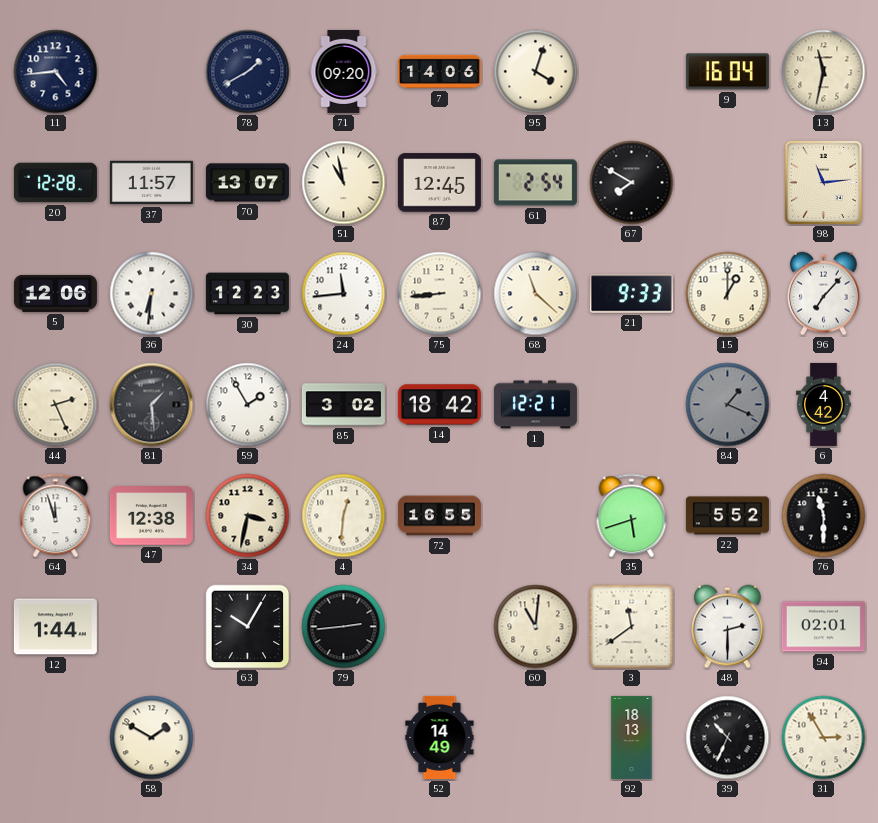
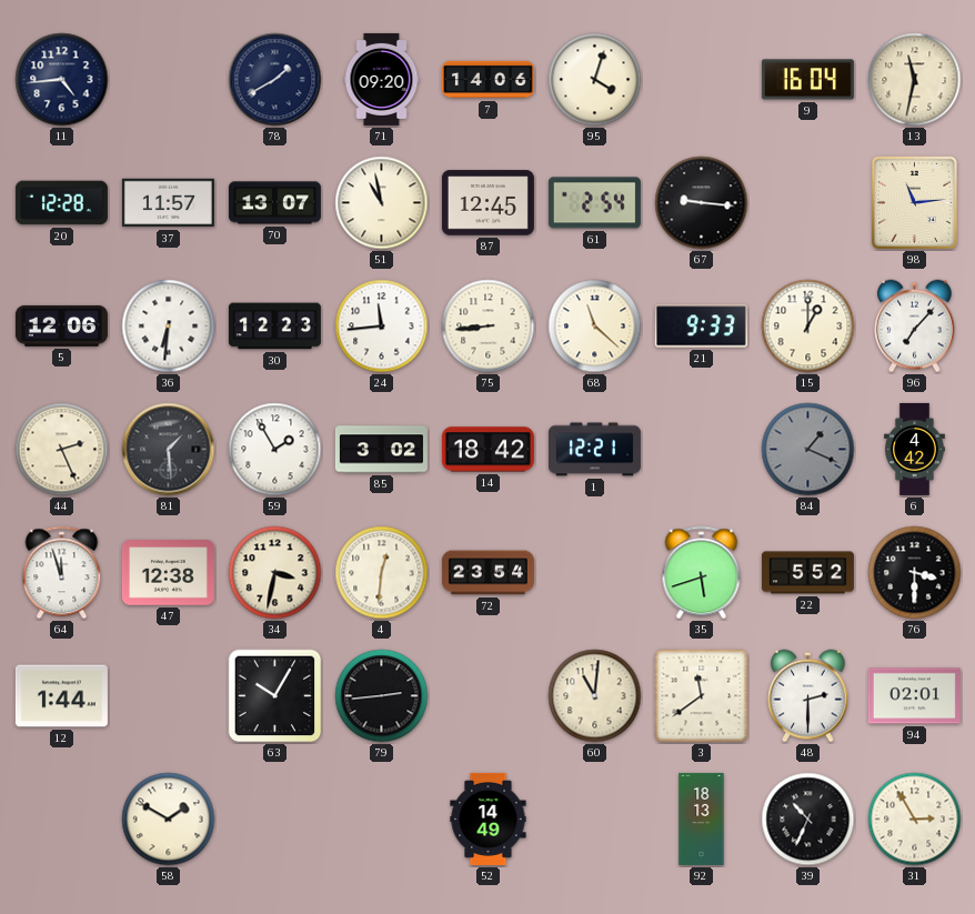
67: 7:50 -> 9:16 (702, 203)
72: 16:55 -> 23:54 (487, 573)
76: 11:30 -> 3:30 (915, 573)
